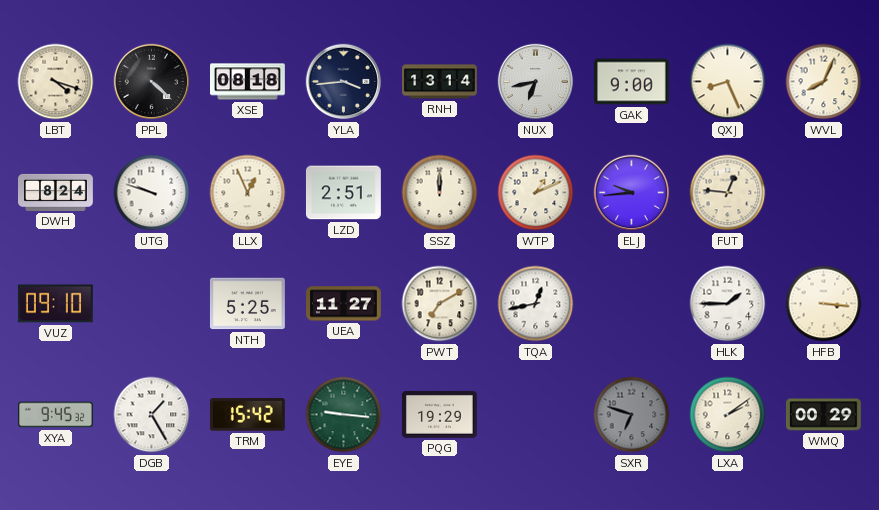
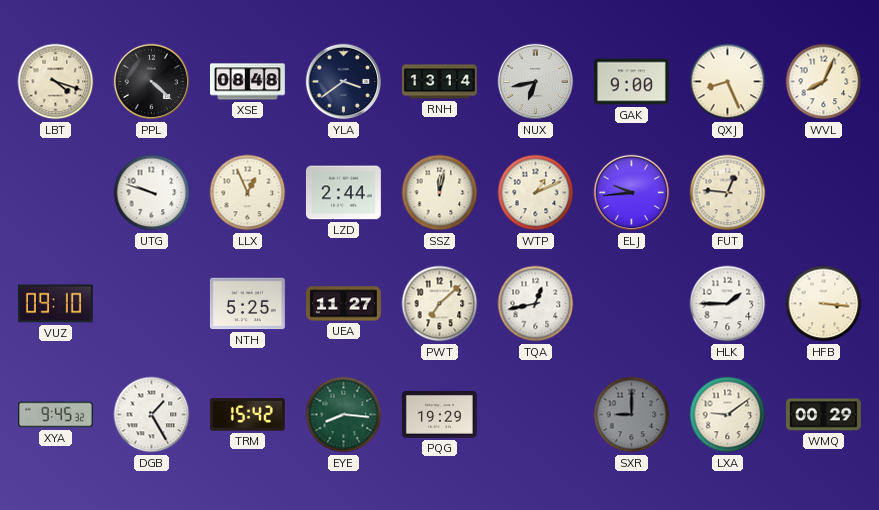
XSE: 08:18 -> 08:48 (248, 82)
YLA: 3:44 -> 3:39 (344, 82)
DWH: 8:24 -> none (56, 192)
LZD: 2:51 -> 2:44 (343, 193)
SSZ: 12:00 -> 12:02 (440, 193)
PWT: 7:10 -> 7:08 (440, 304)
EYE: 9:16 -> 8:16 (344, 415)
SXR: 6:48 -> 9:00 (632, 415)
LXA: 2:09 -> 9:09 (728, 415)
